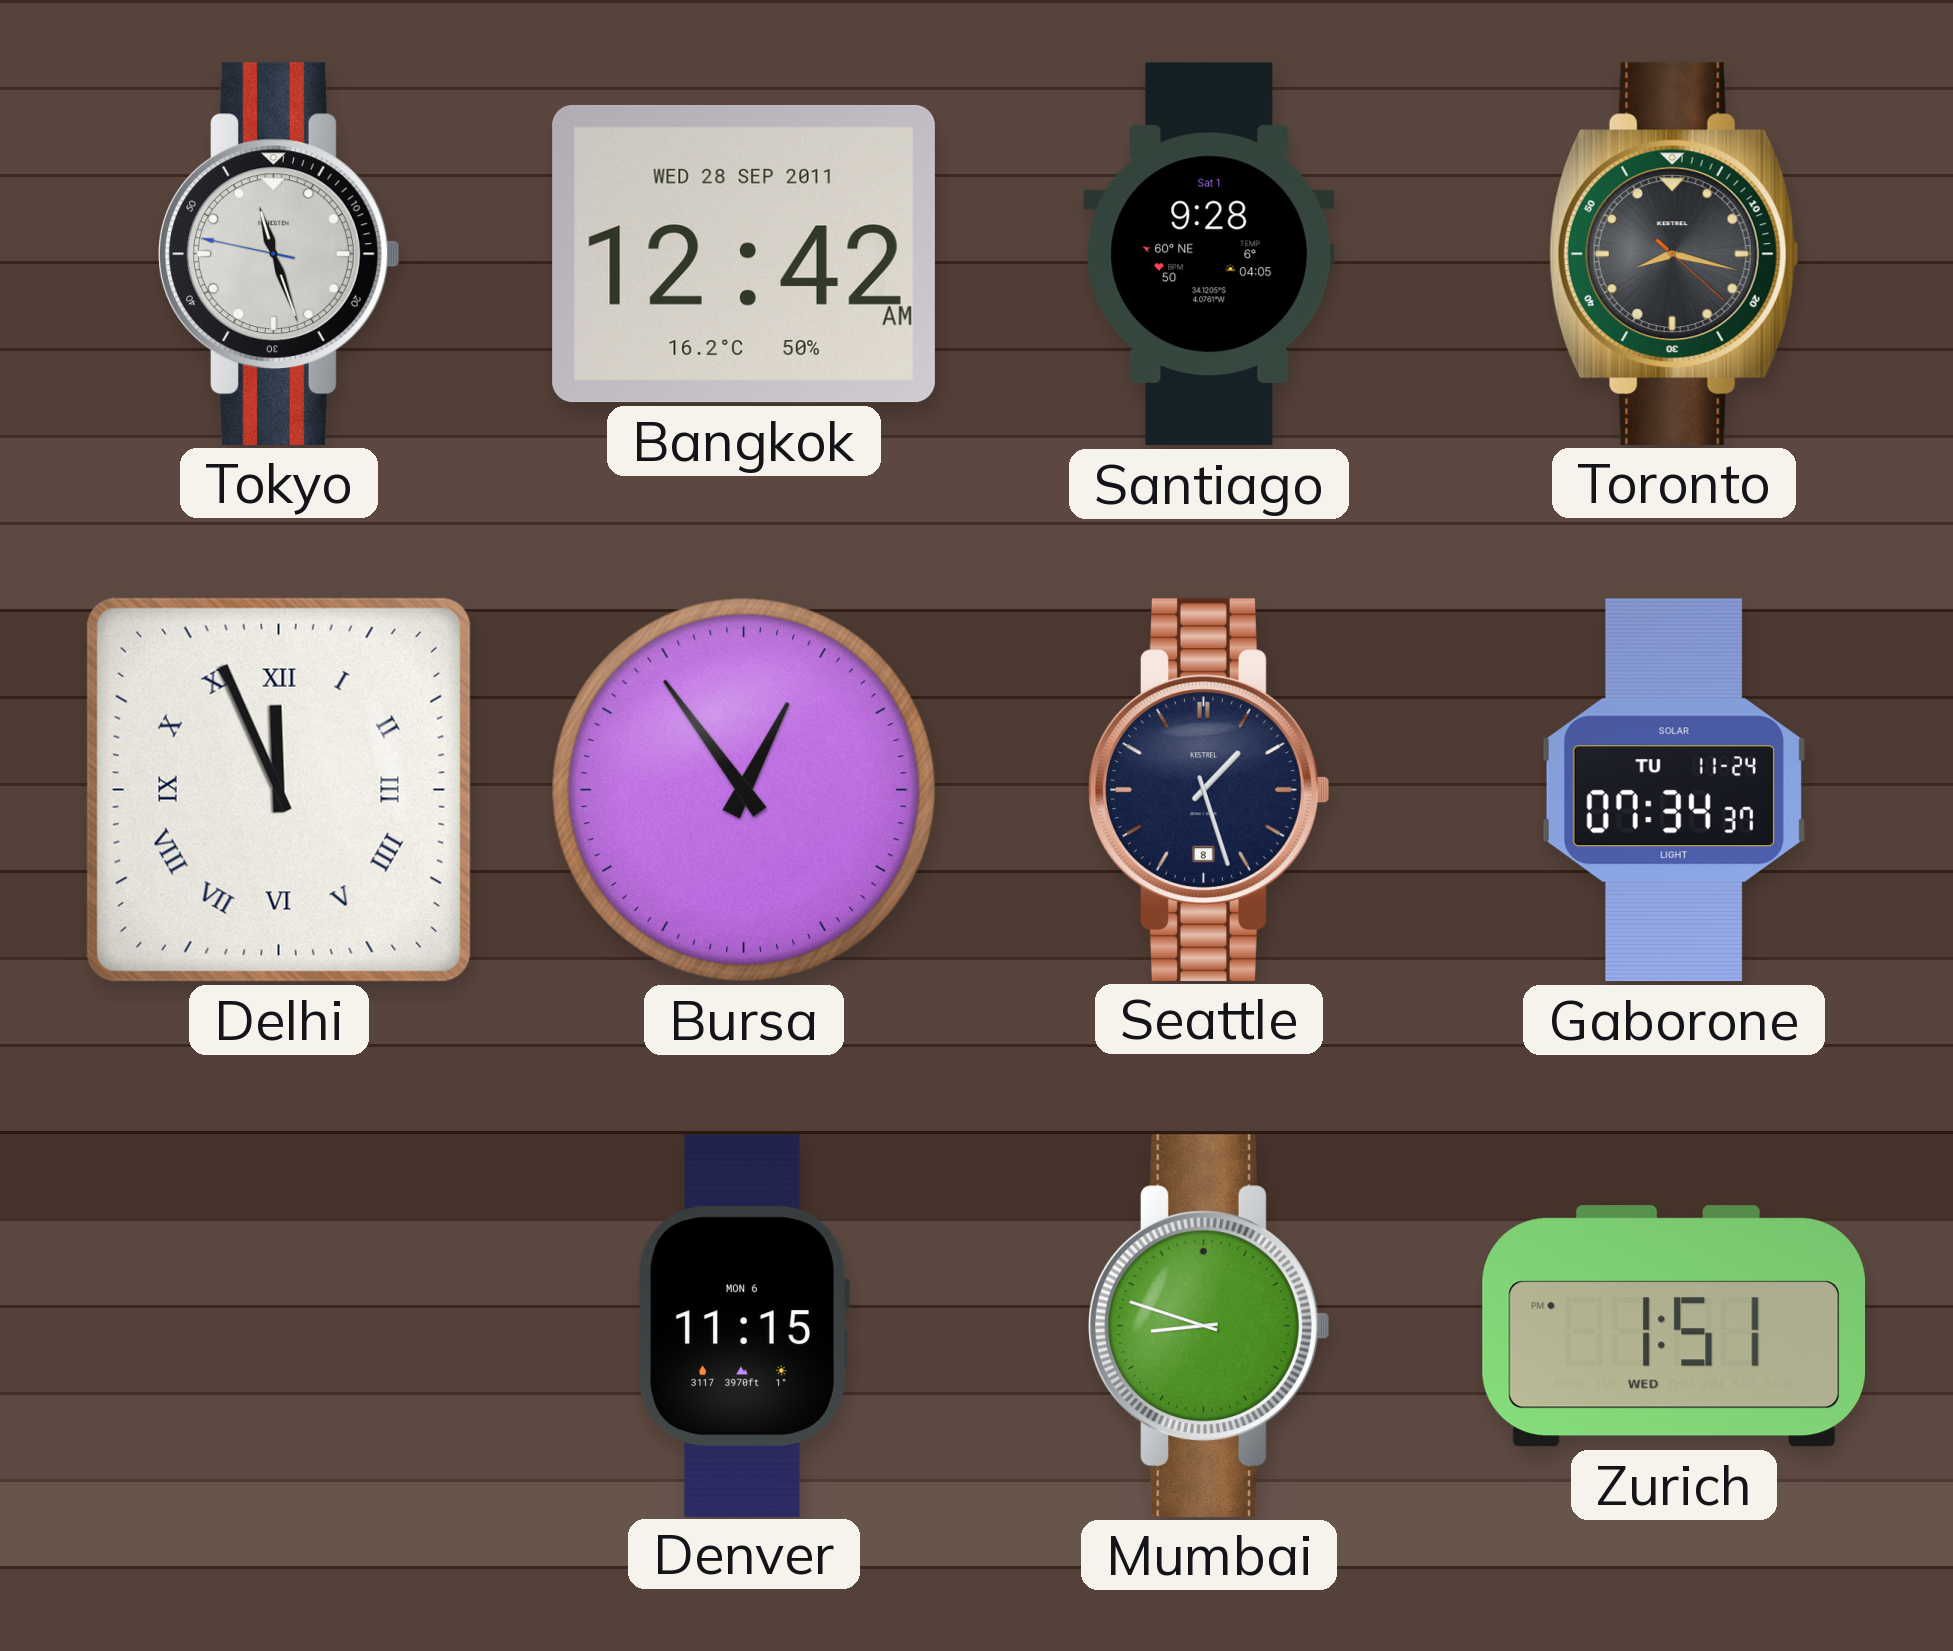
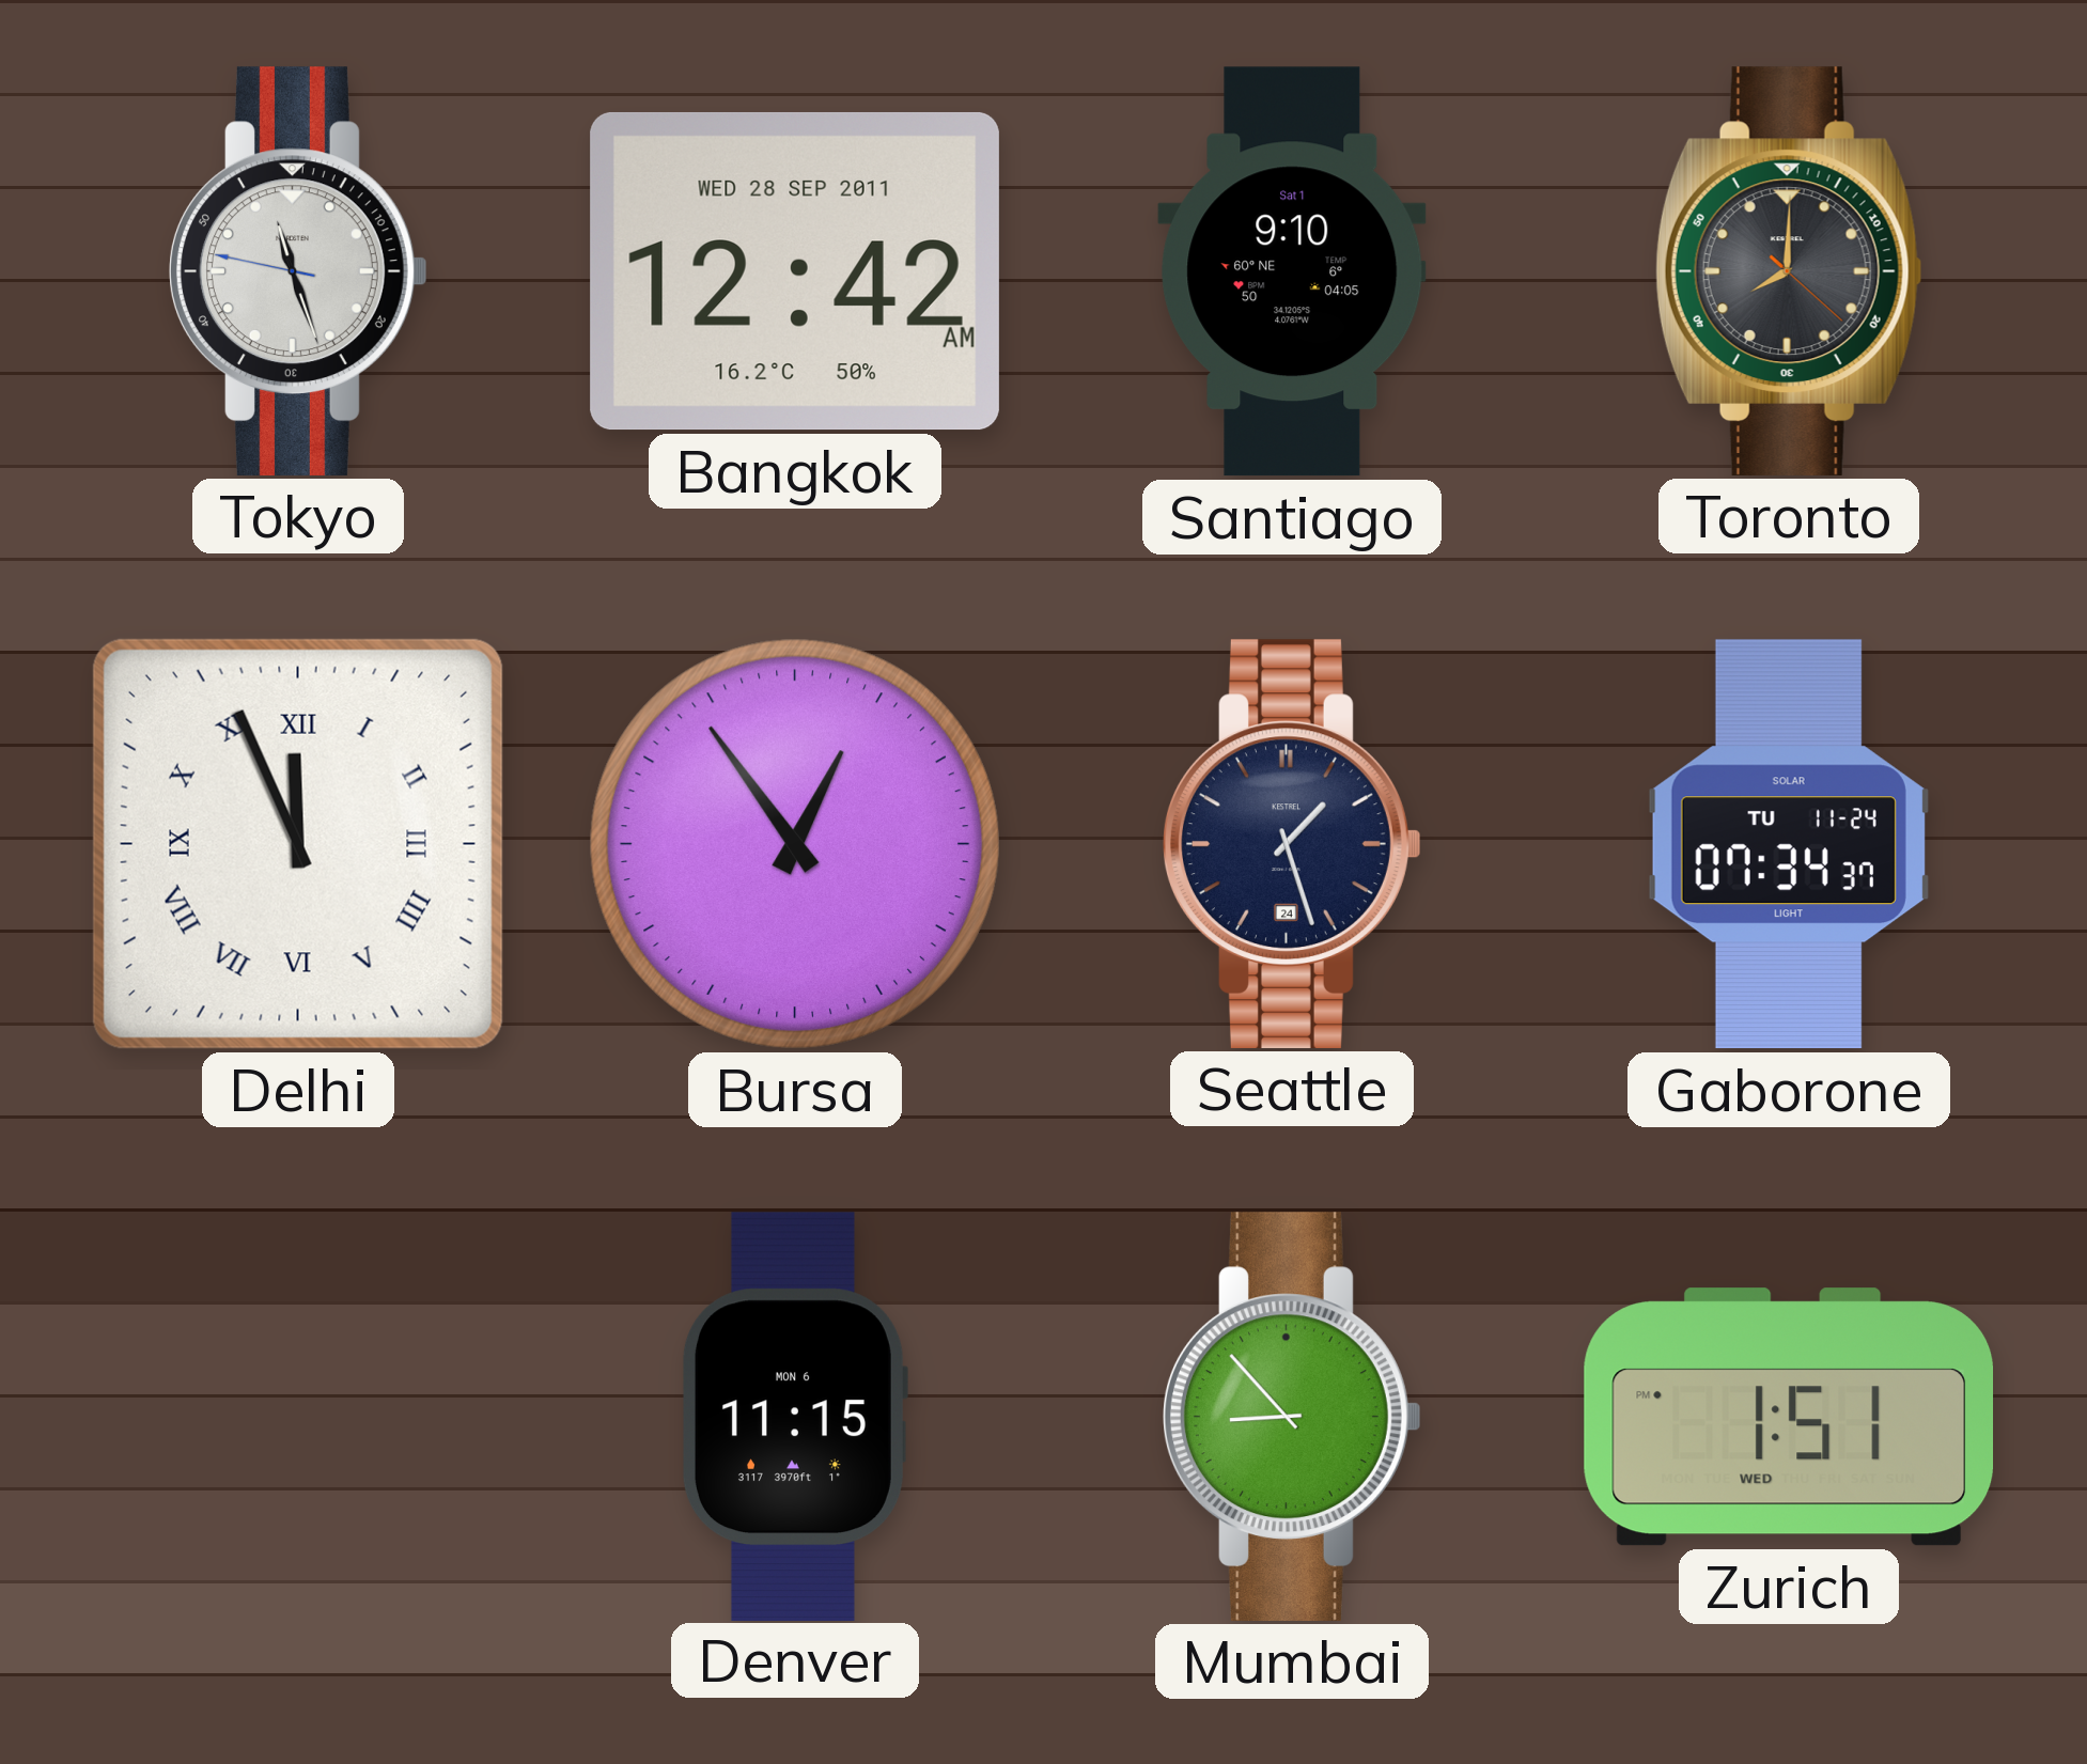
Santiago: 9:28 -> 9:10 (1292, 271)
Toronto: 8:17 -> 8:00 (1789, 271)
Seattle date: 8 -> 24 (1293, 844)
Mumbai: 8:48 -> 8:53 (1293, 1417)
